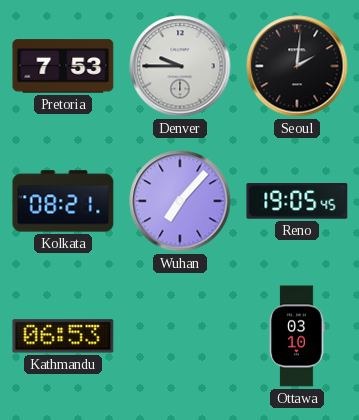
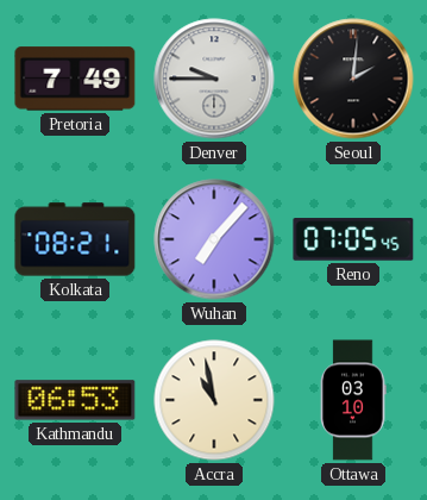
Pretoria: 7:53 -> 7:49 (75, 79)
Reno: 19:05 -> 07:05 (353, 239)
Accra: none -> 10:58 (214, 400)
